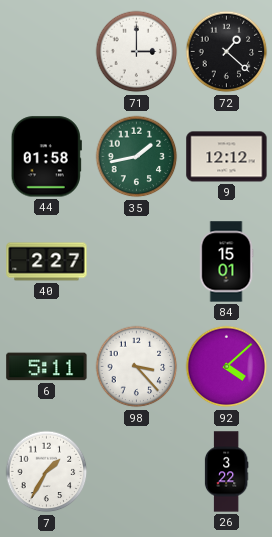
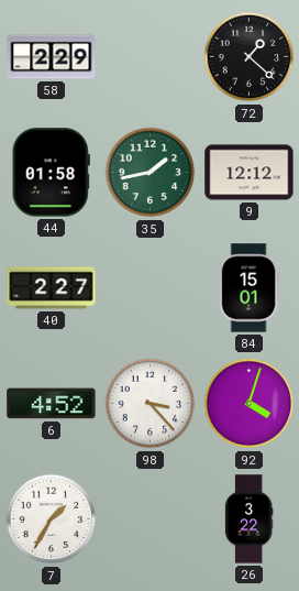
58: none -> 2:29 (52, 57)
71: 3:00 -> none (137, 52)
6: 5:11 -> 4:52 (52, 404)
92: 4:08 -> 4:03 (250, 404)
